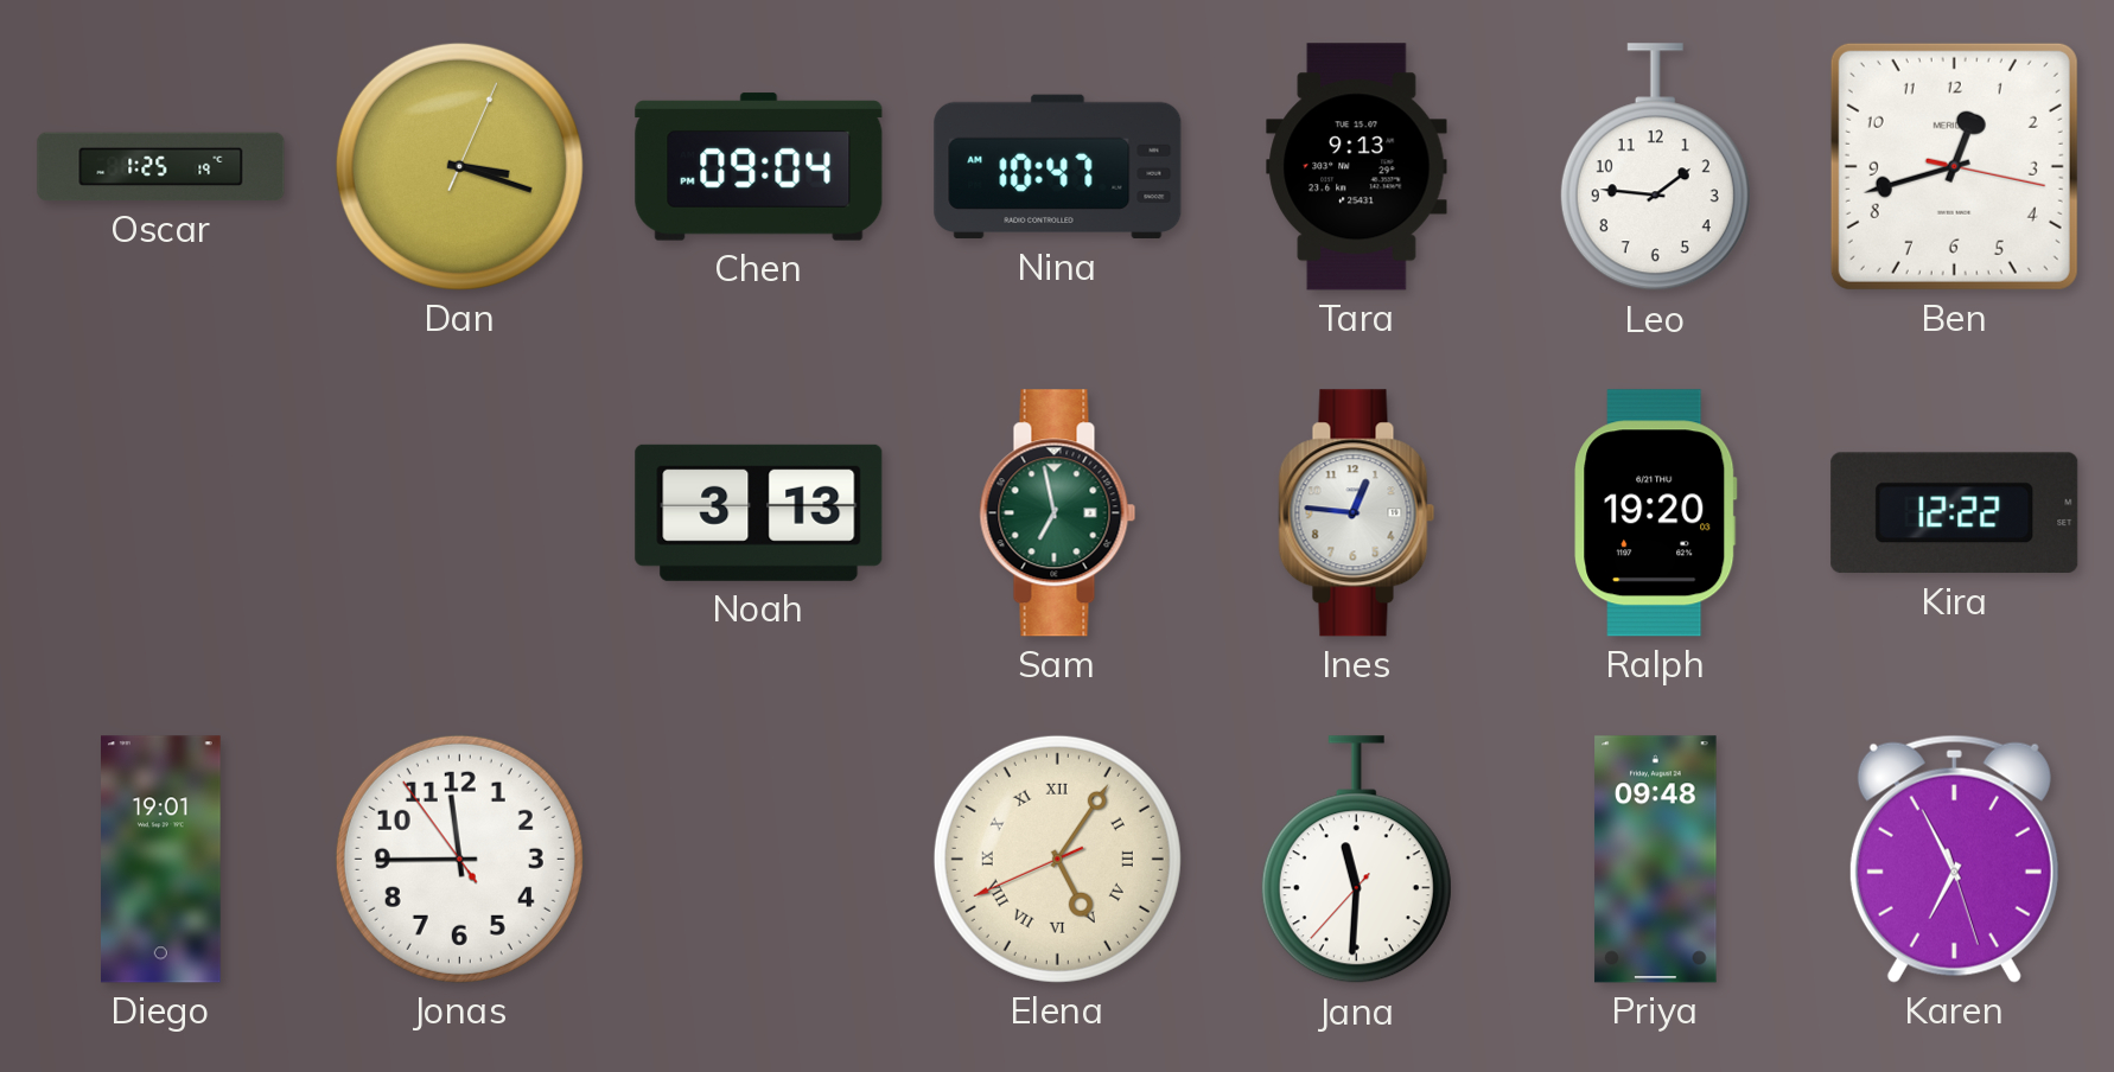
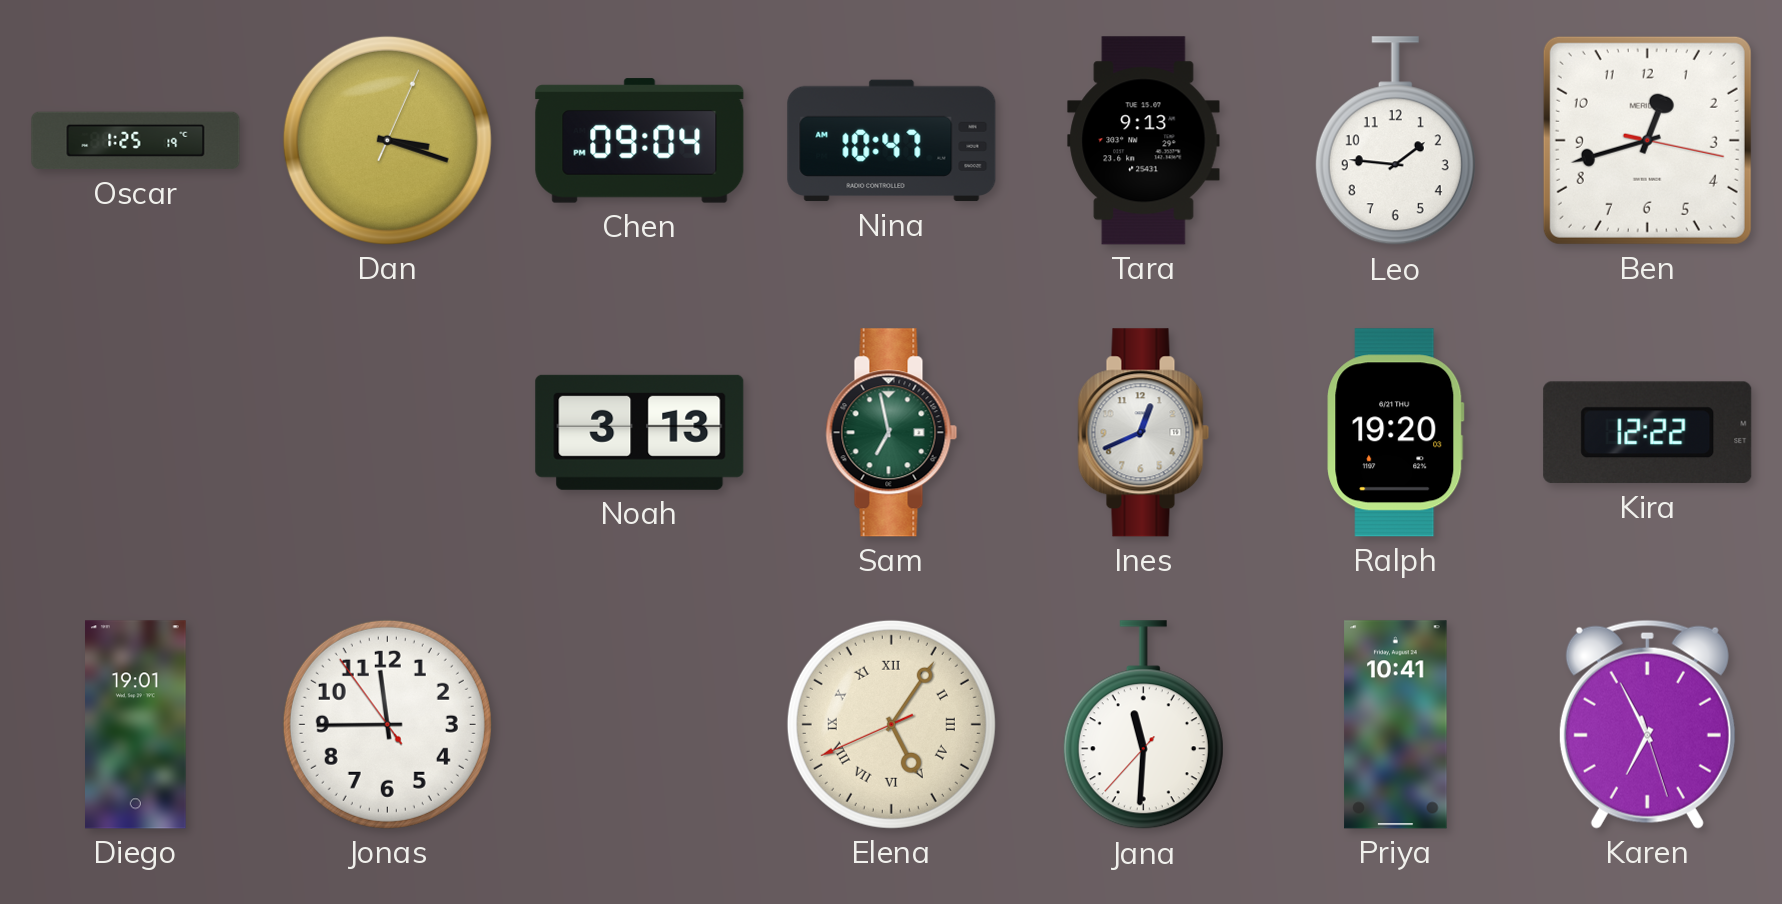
Ines: 12:46 -> 12:41 (1144, 433)
Priya: 09:48 -> 10:41 (1396, 725)
